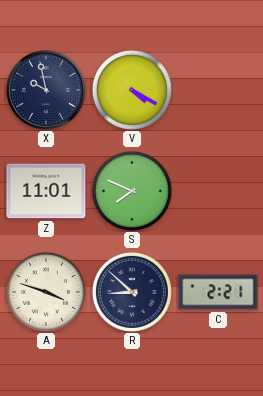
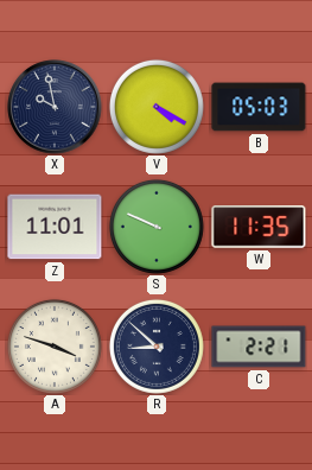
B: none -> 05:03 (259, 107)
S: 7:49 -> 9:49 (157, 227)
W: none -> 11:35 (259, 227)
